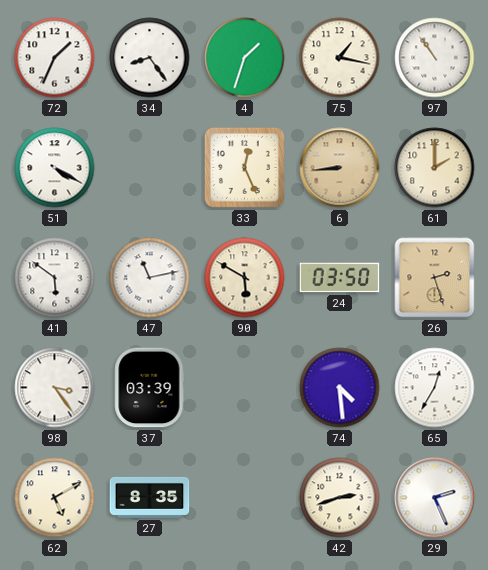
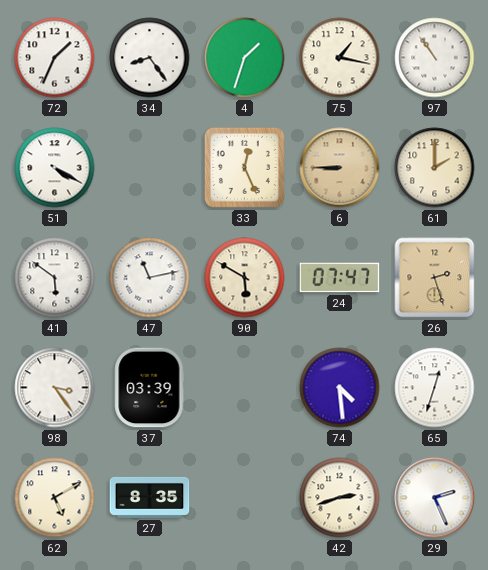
6: 8:44 -> 8:45 (340, 168)
24: 03:50 -> 07:47 (340, 278)
65: 12:35 -> 12:33 (435, 388)
